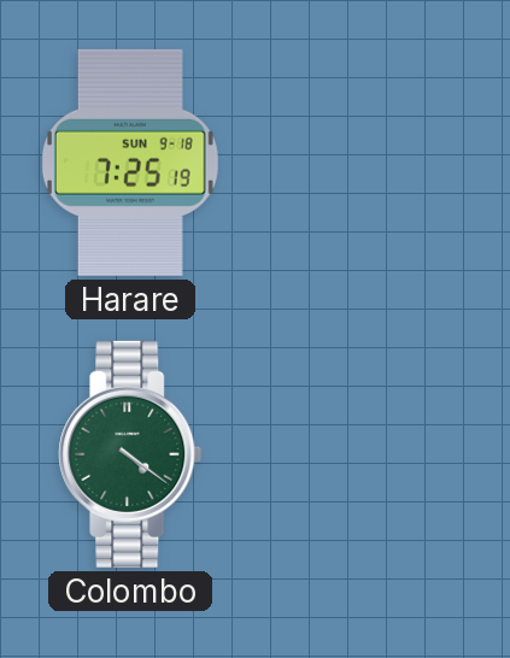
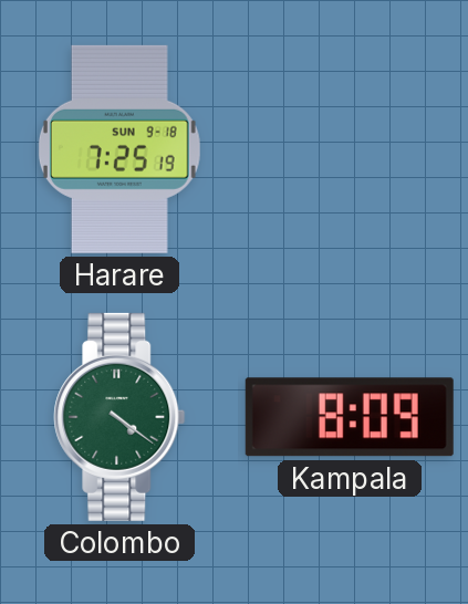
Kampala: none -> 8:09 (350, 417)
